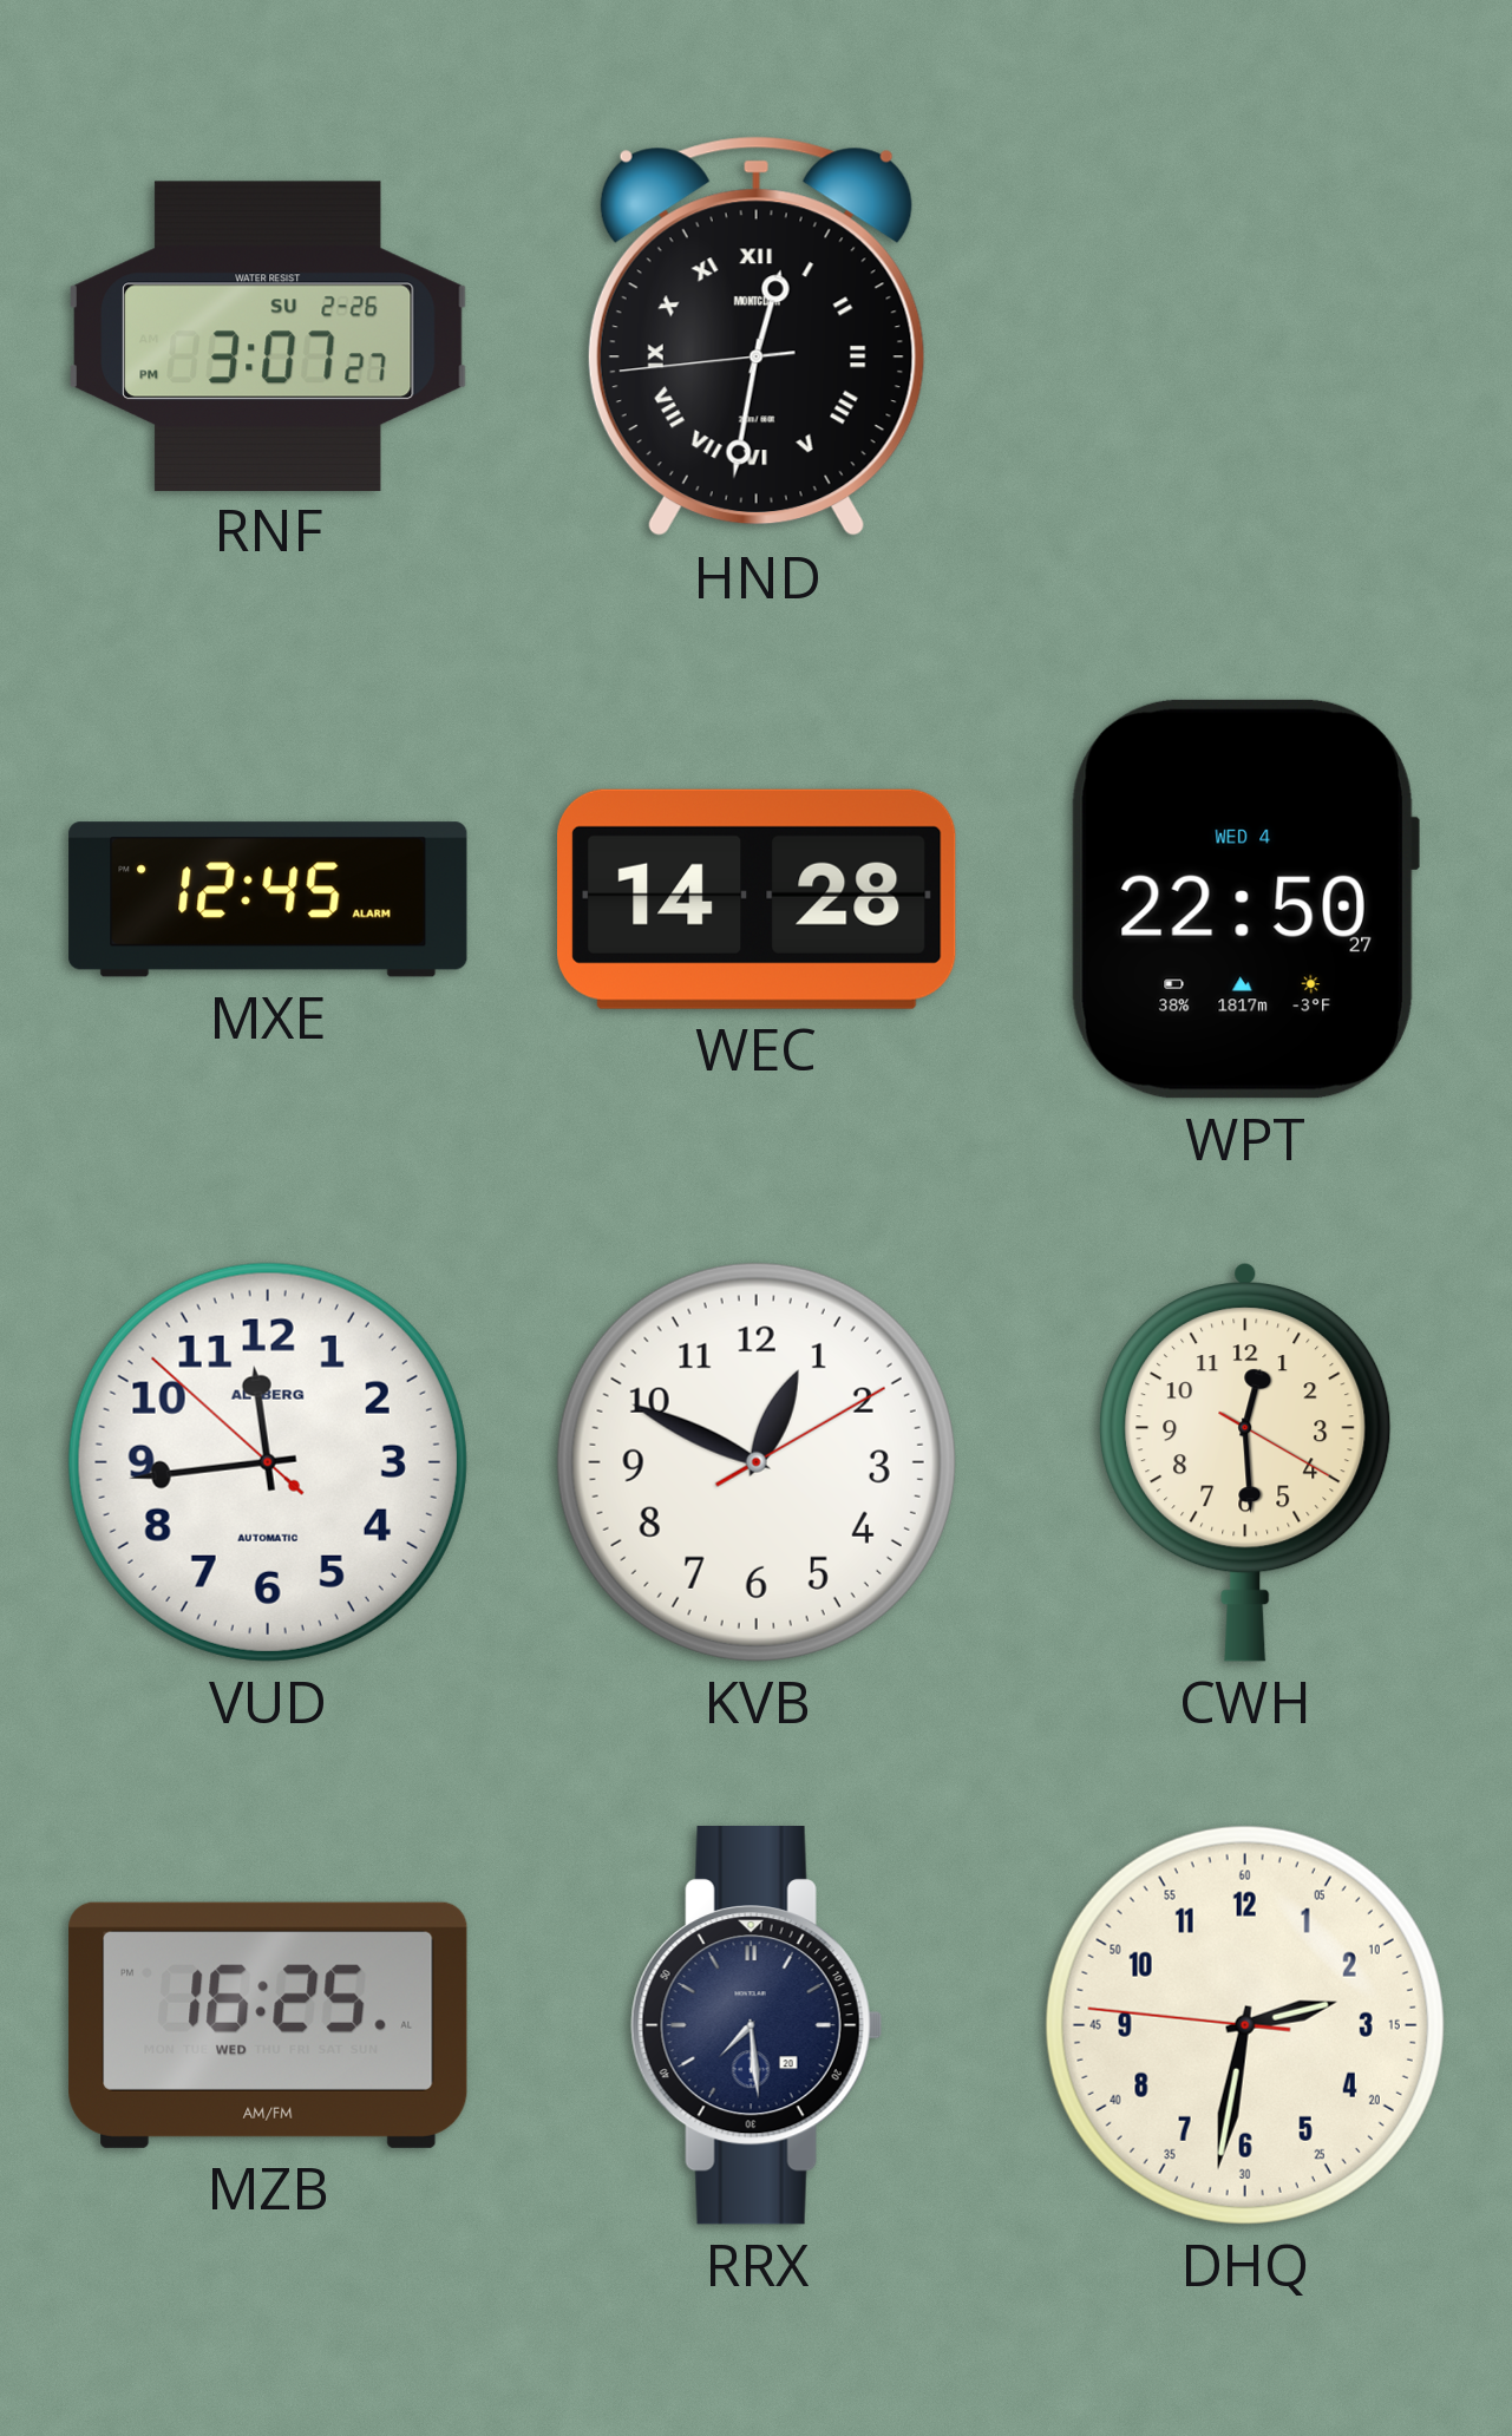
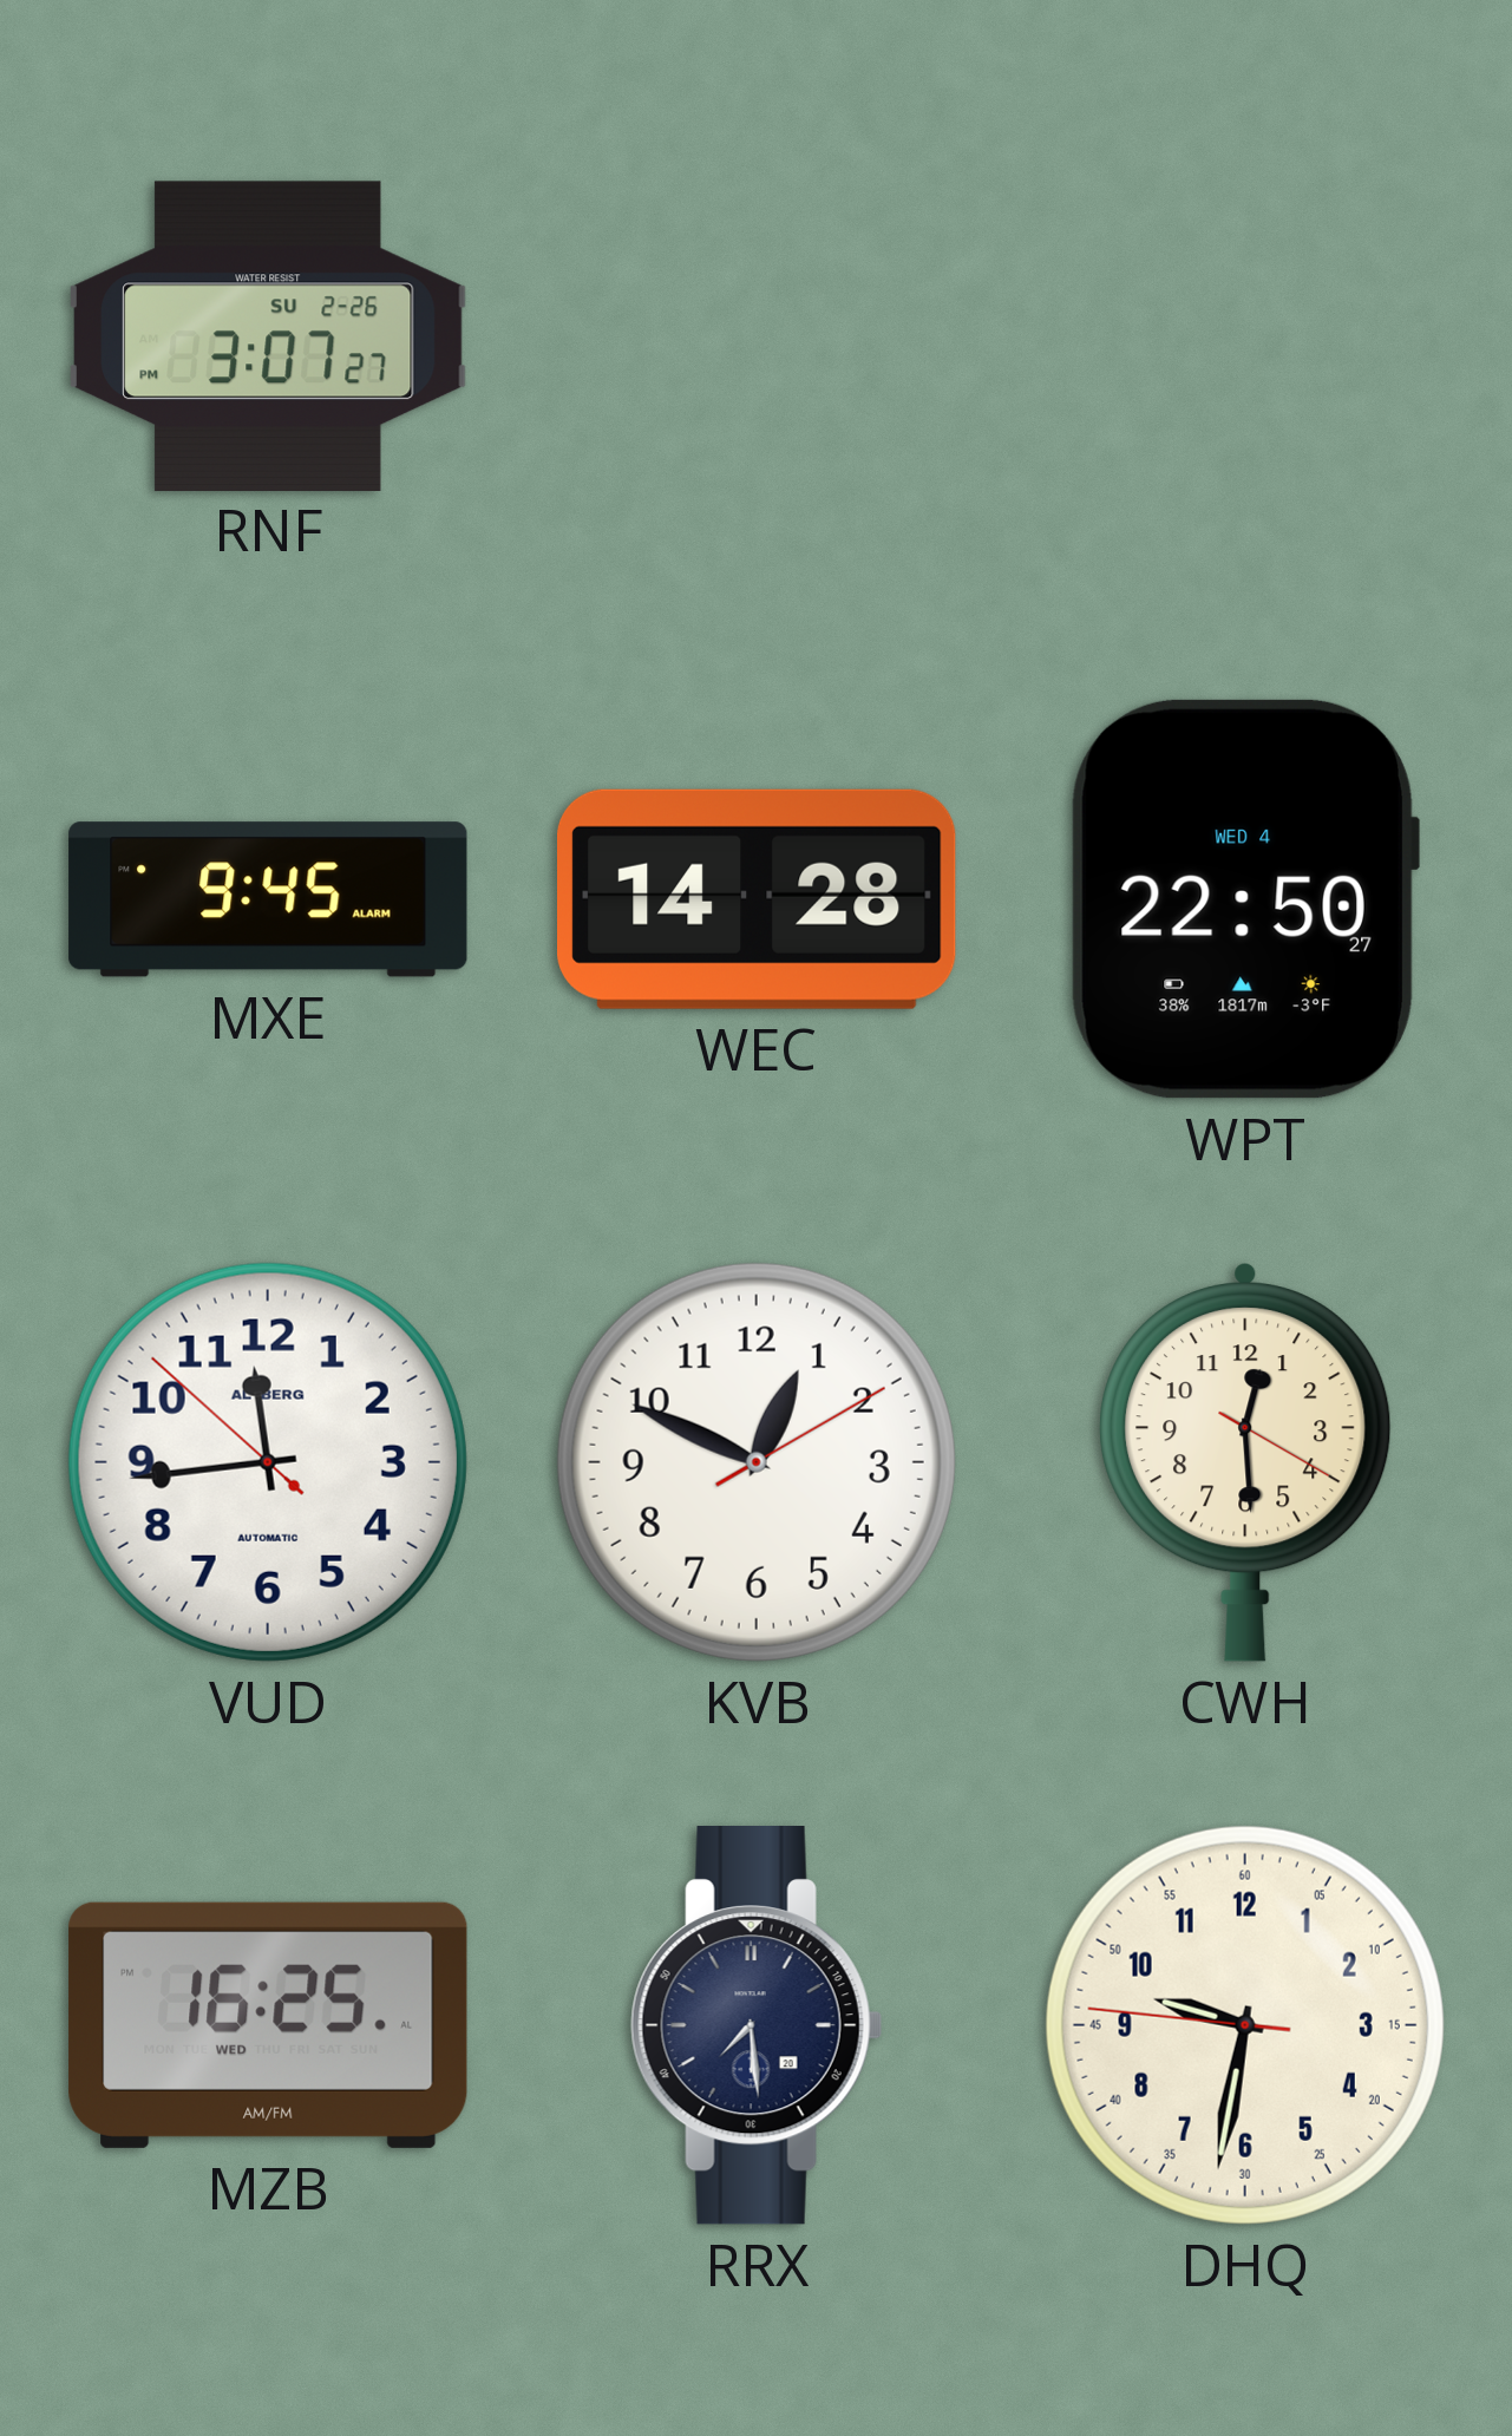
HND: 12:31 -> none (757, 336)
MXE: 12:45 -> 9:45 (268, 899)
DHQ: 2:31 -> 9:31 (1245, 2025)
